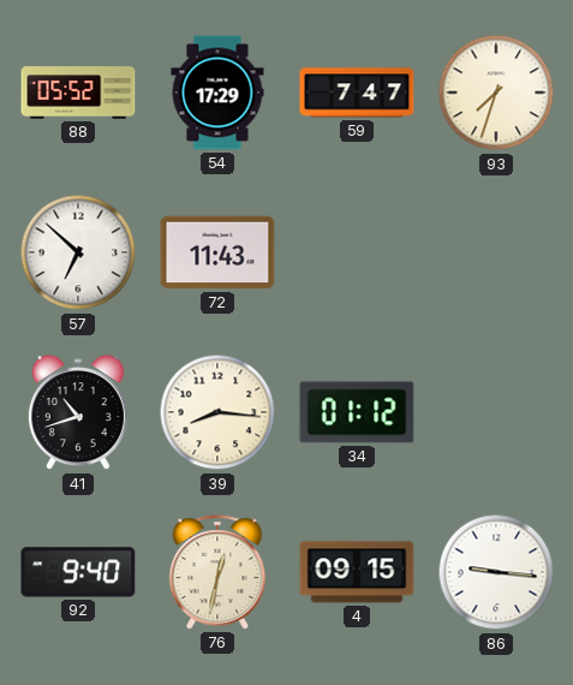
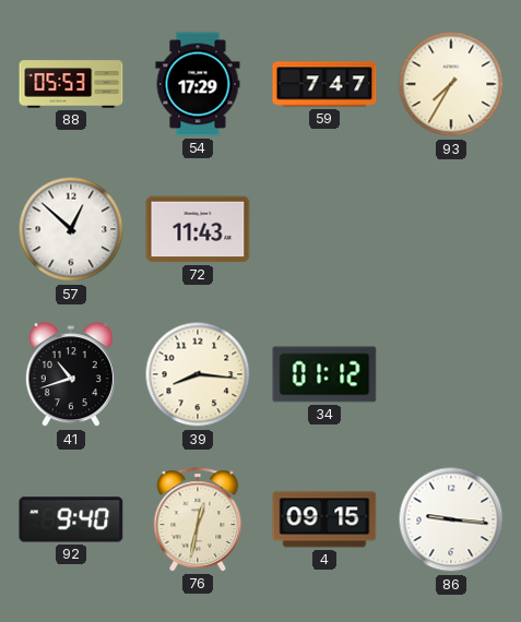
88: 05:52 -> 05:53 (71, 84)
93: 7:33 -> 7:35 (451, 84)
57: 6:52 -> 12:52 (71, 229)
